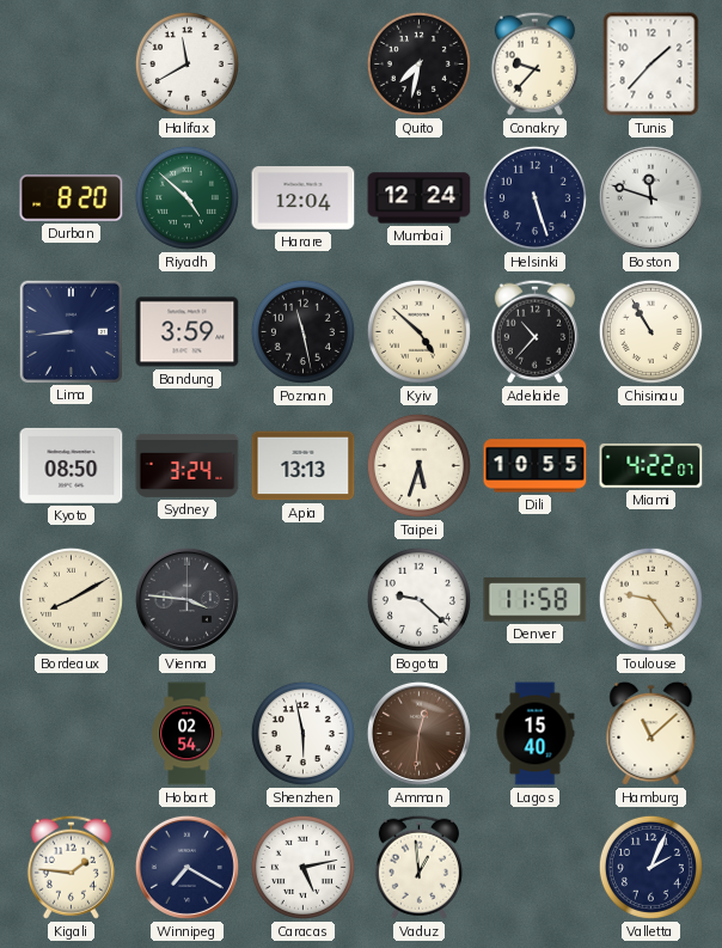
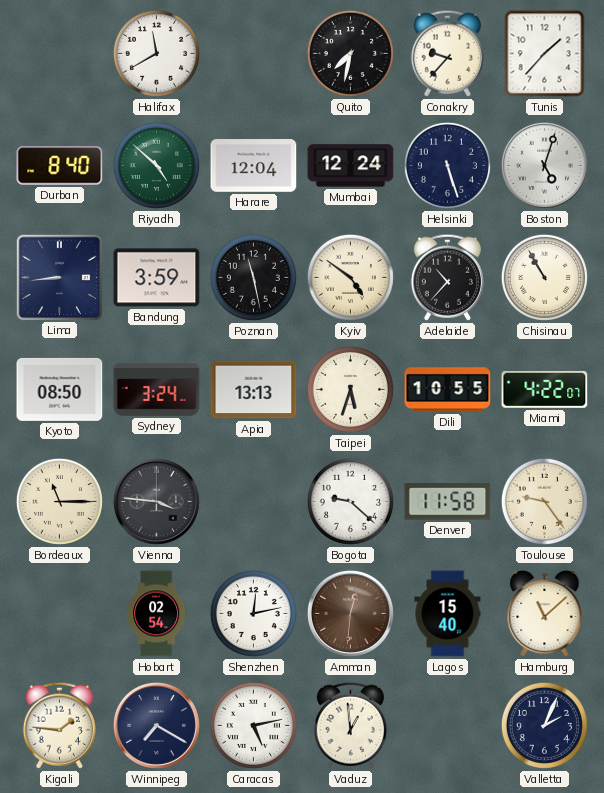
Durban: 8:20 -> 8:40 (60, 166)
Boston: 11:48 -> 5:03 (544, 165)
Kyiv: 4:52 -> 4:51 (350, 277)
Bordeaux: 8:10 -> 11:15 (59, 501)
Shenzhen: 5:58 -> 12:13 (253, 613)
